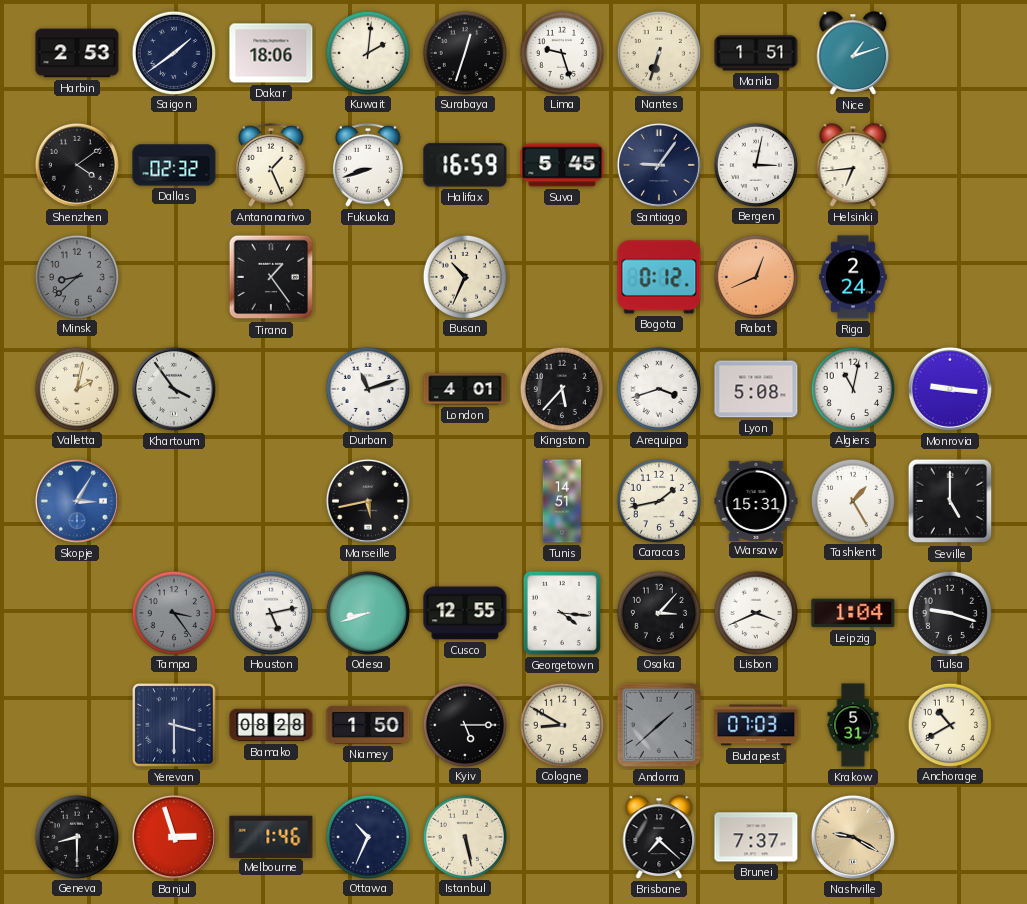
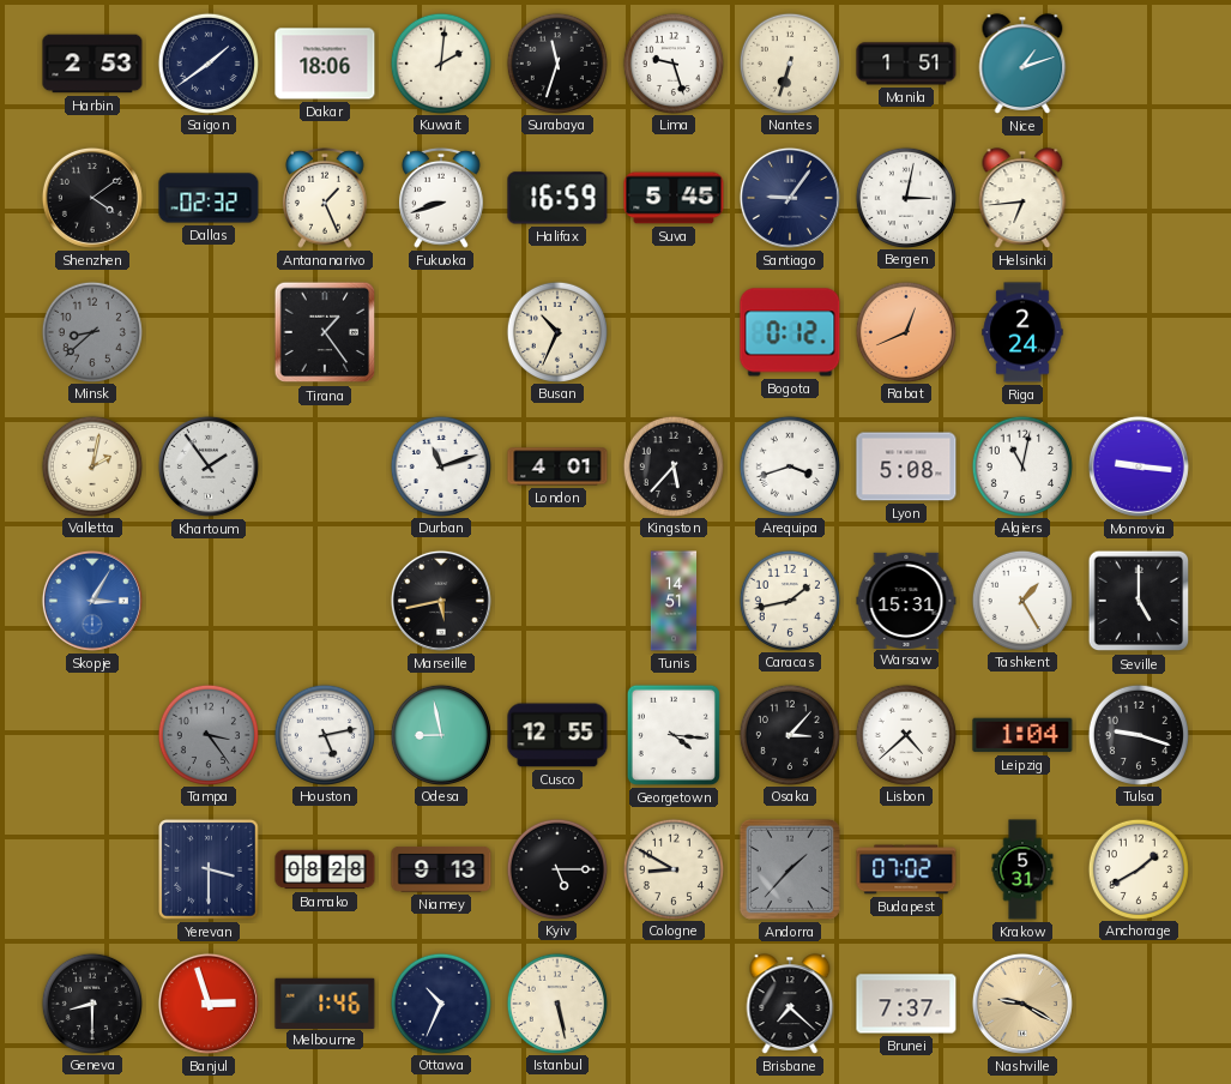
Surabaya: 12:33 -> 11:33 (556, 62)
Khartoum: 3:54 -> 1:54 (209, 466)
Odesa: 8:42 -> 8:58 (440, 734)
Lisbon: 3:41 -> 4:38 (905, 734)
Niamey: 1:50 -> 9:13 (441, 871)
Andorra: 1:38 -> 1:37 (790, 869)
Budapest: 07:03 -> 07:02 (906, 869)
Anchorage: 10:40 -> 1:40 (1138, 868)
